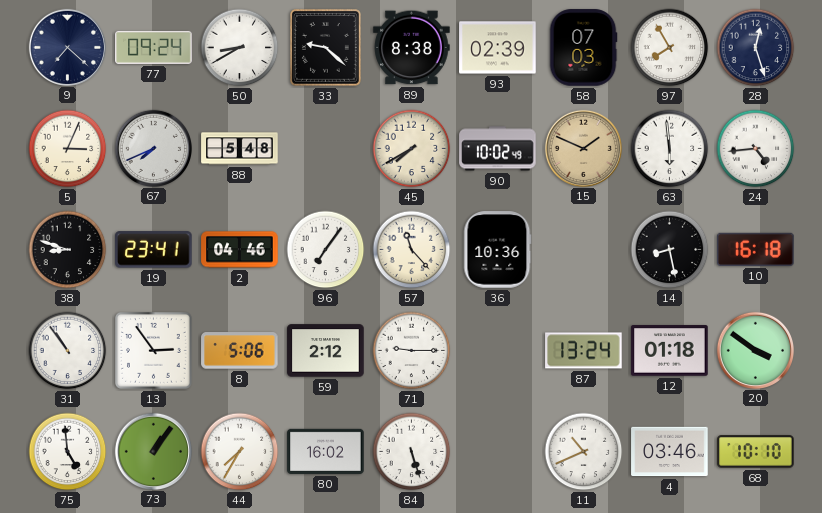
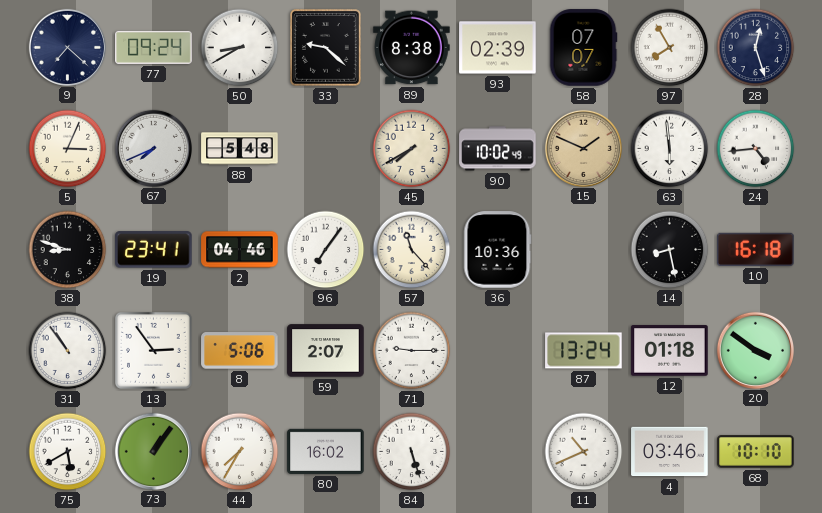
58: 07:03 -> 07:07 (583, 48)
59: 2:12 -> 2:07 (326, 351)
75: 4:59 -> 5:40 (68, 452)
